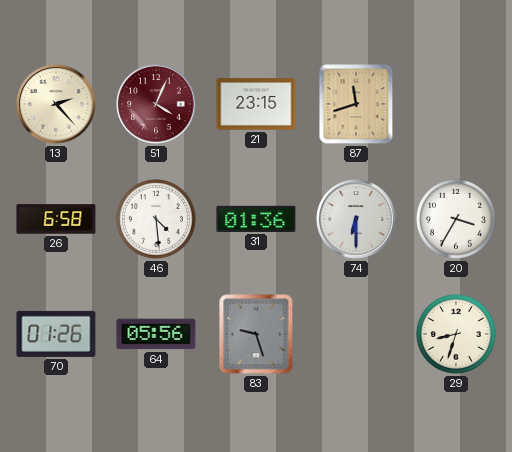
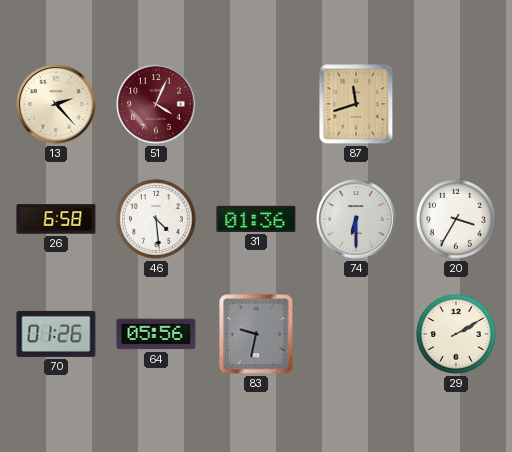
21: 23:15 -> none (256, 104)
83: 9:27 -> 9:32 (256, 334)
29: 8:33 -> 2:10 (456, 334)
